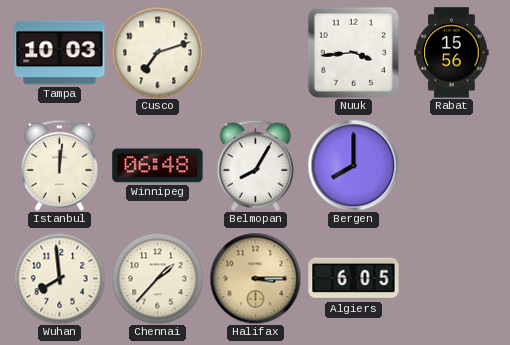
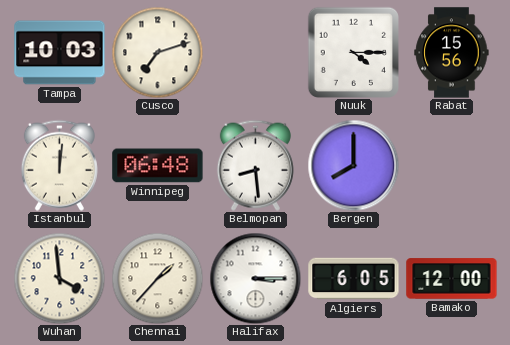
Nuuk: 3:44 -> 4:15 (353, 52)
Belmopan: 8:05 -> 8:29 (255, 165)
Wuhan: 7:59 -> 3:59 (59, 278)
Halifax dial: champagne -> white (255, 278)
Bamako: none -> 12:00 (452, 279)
